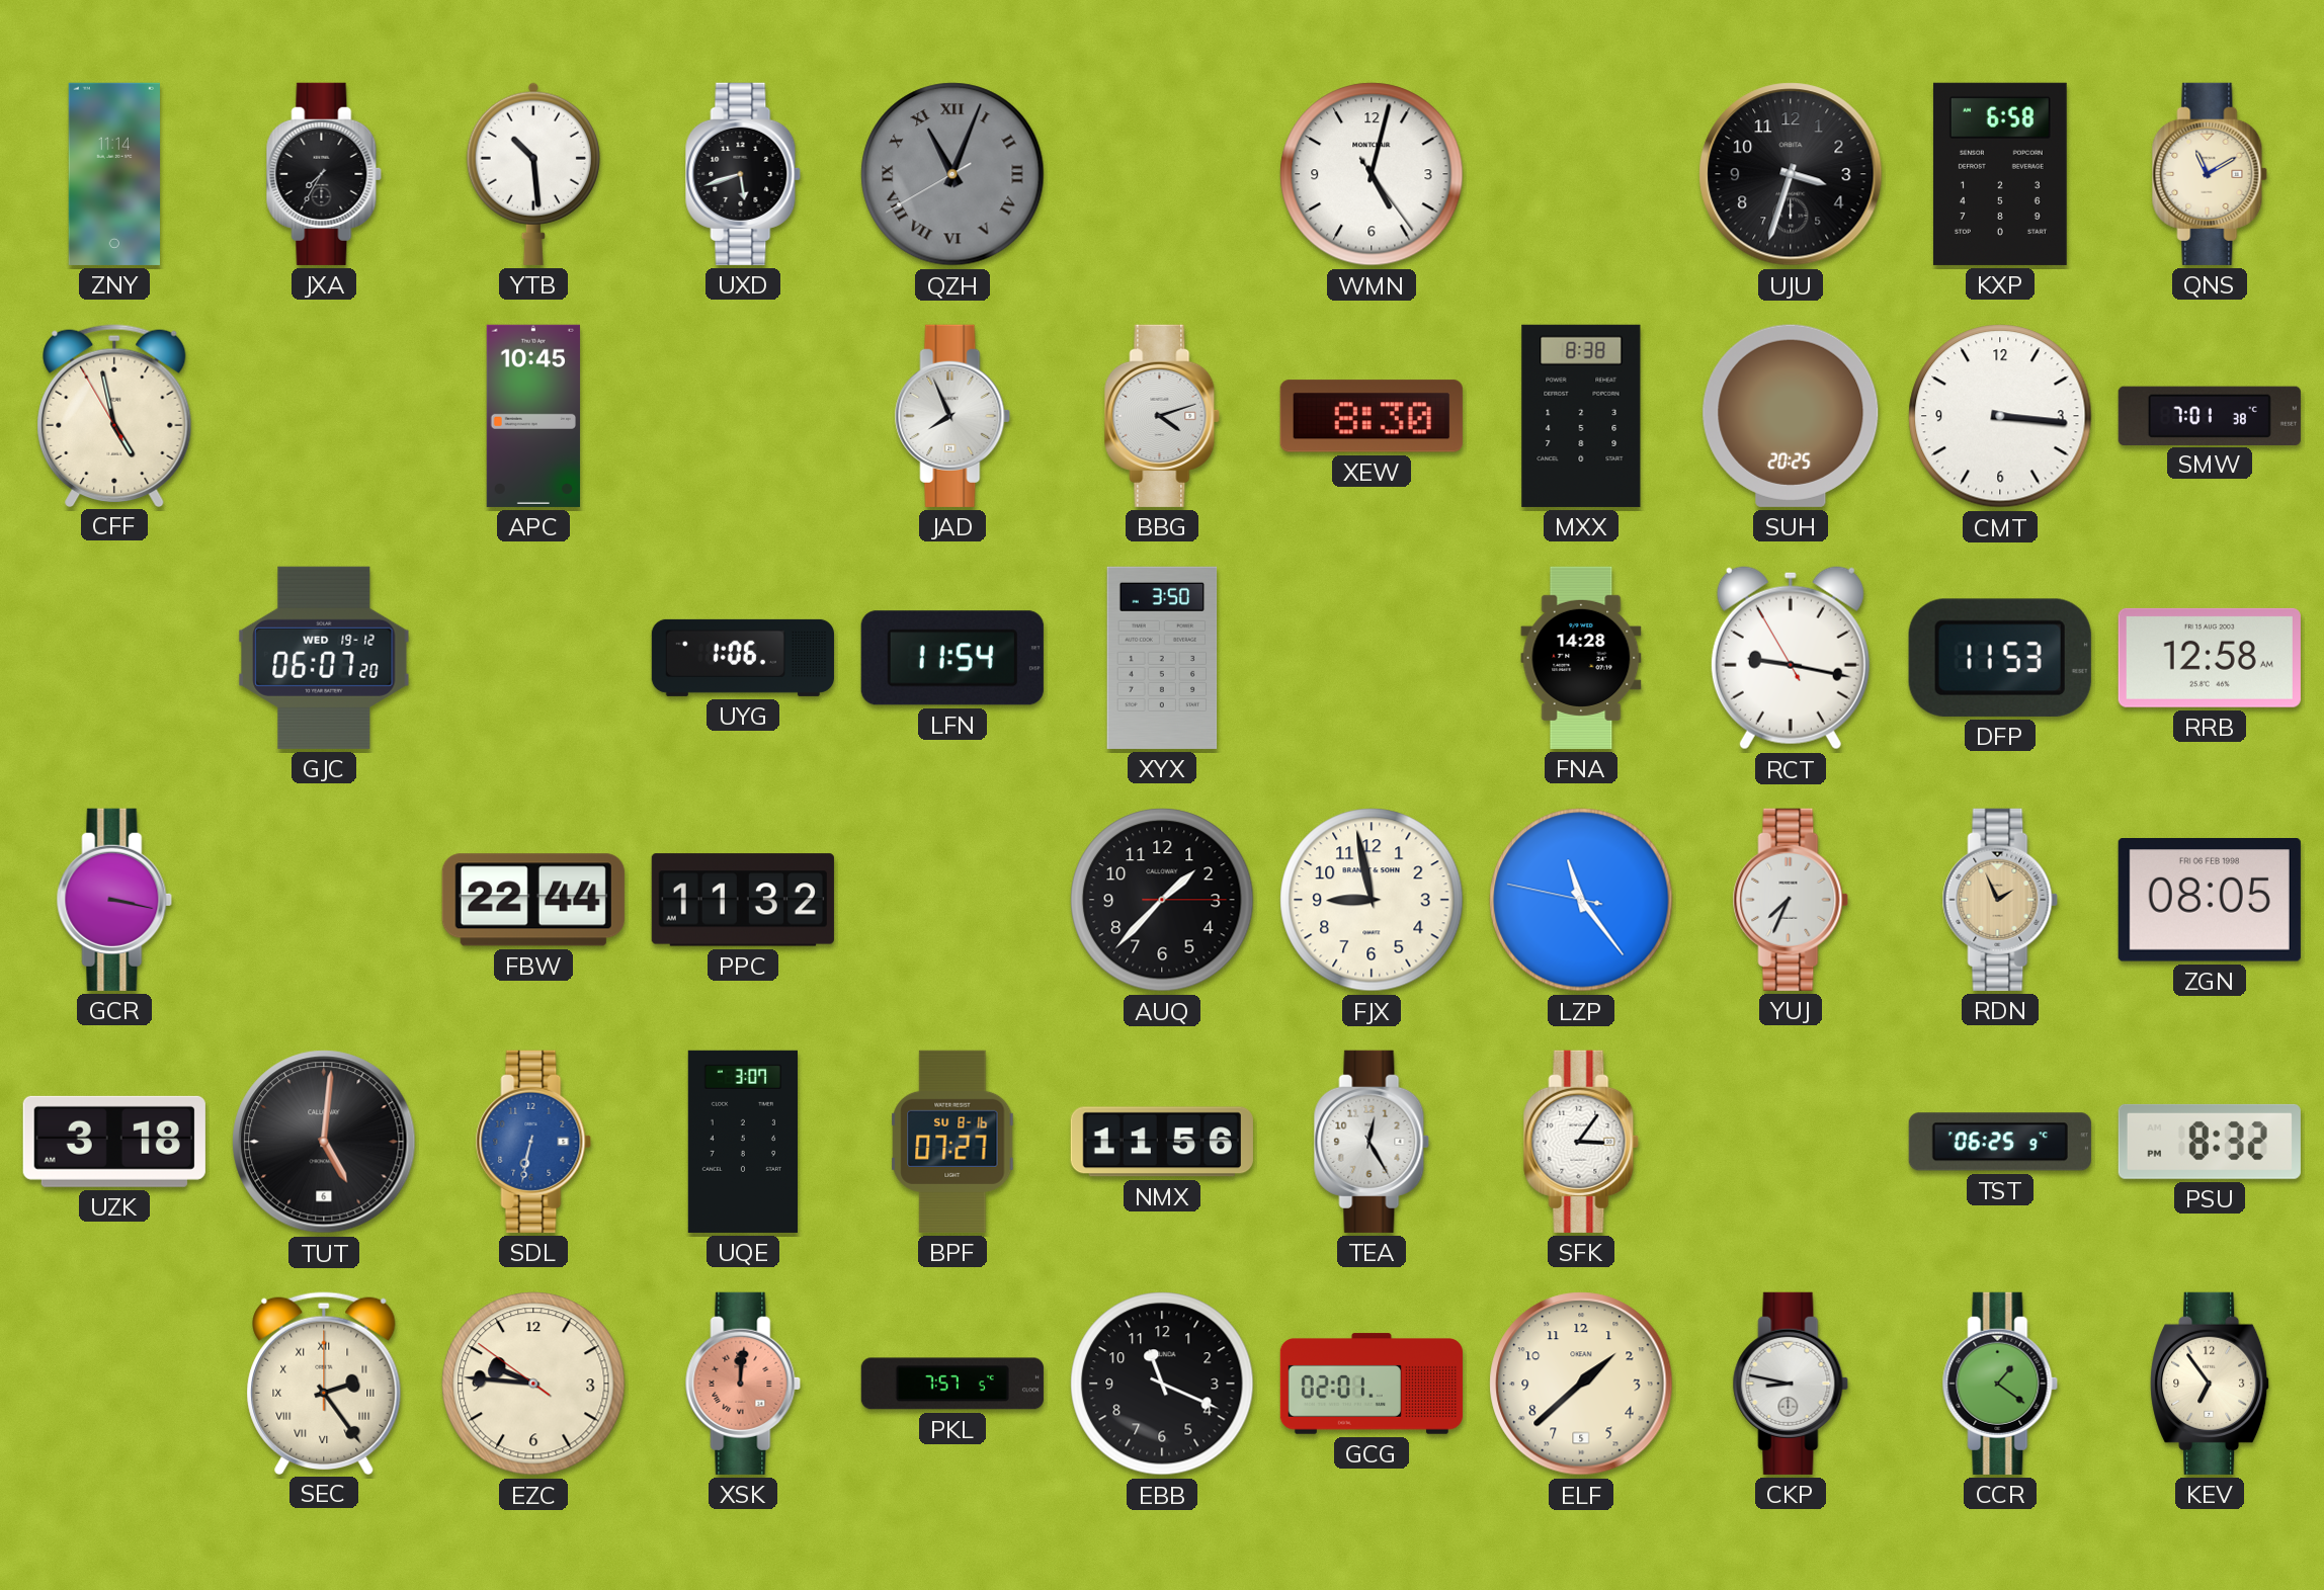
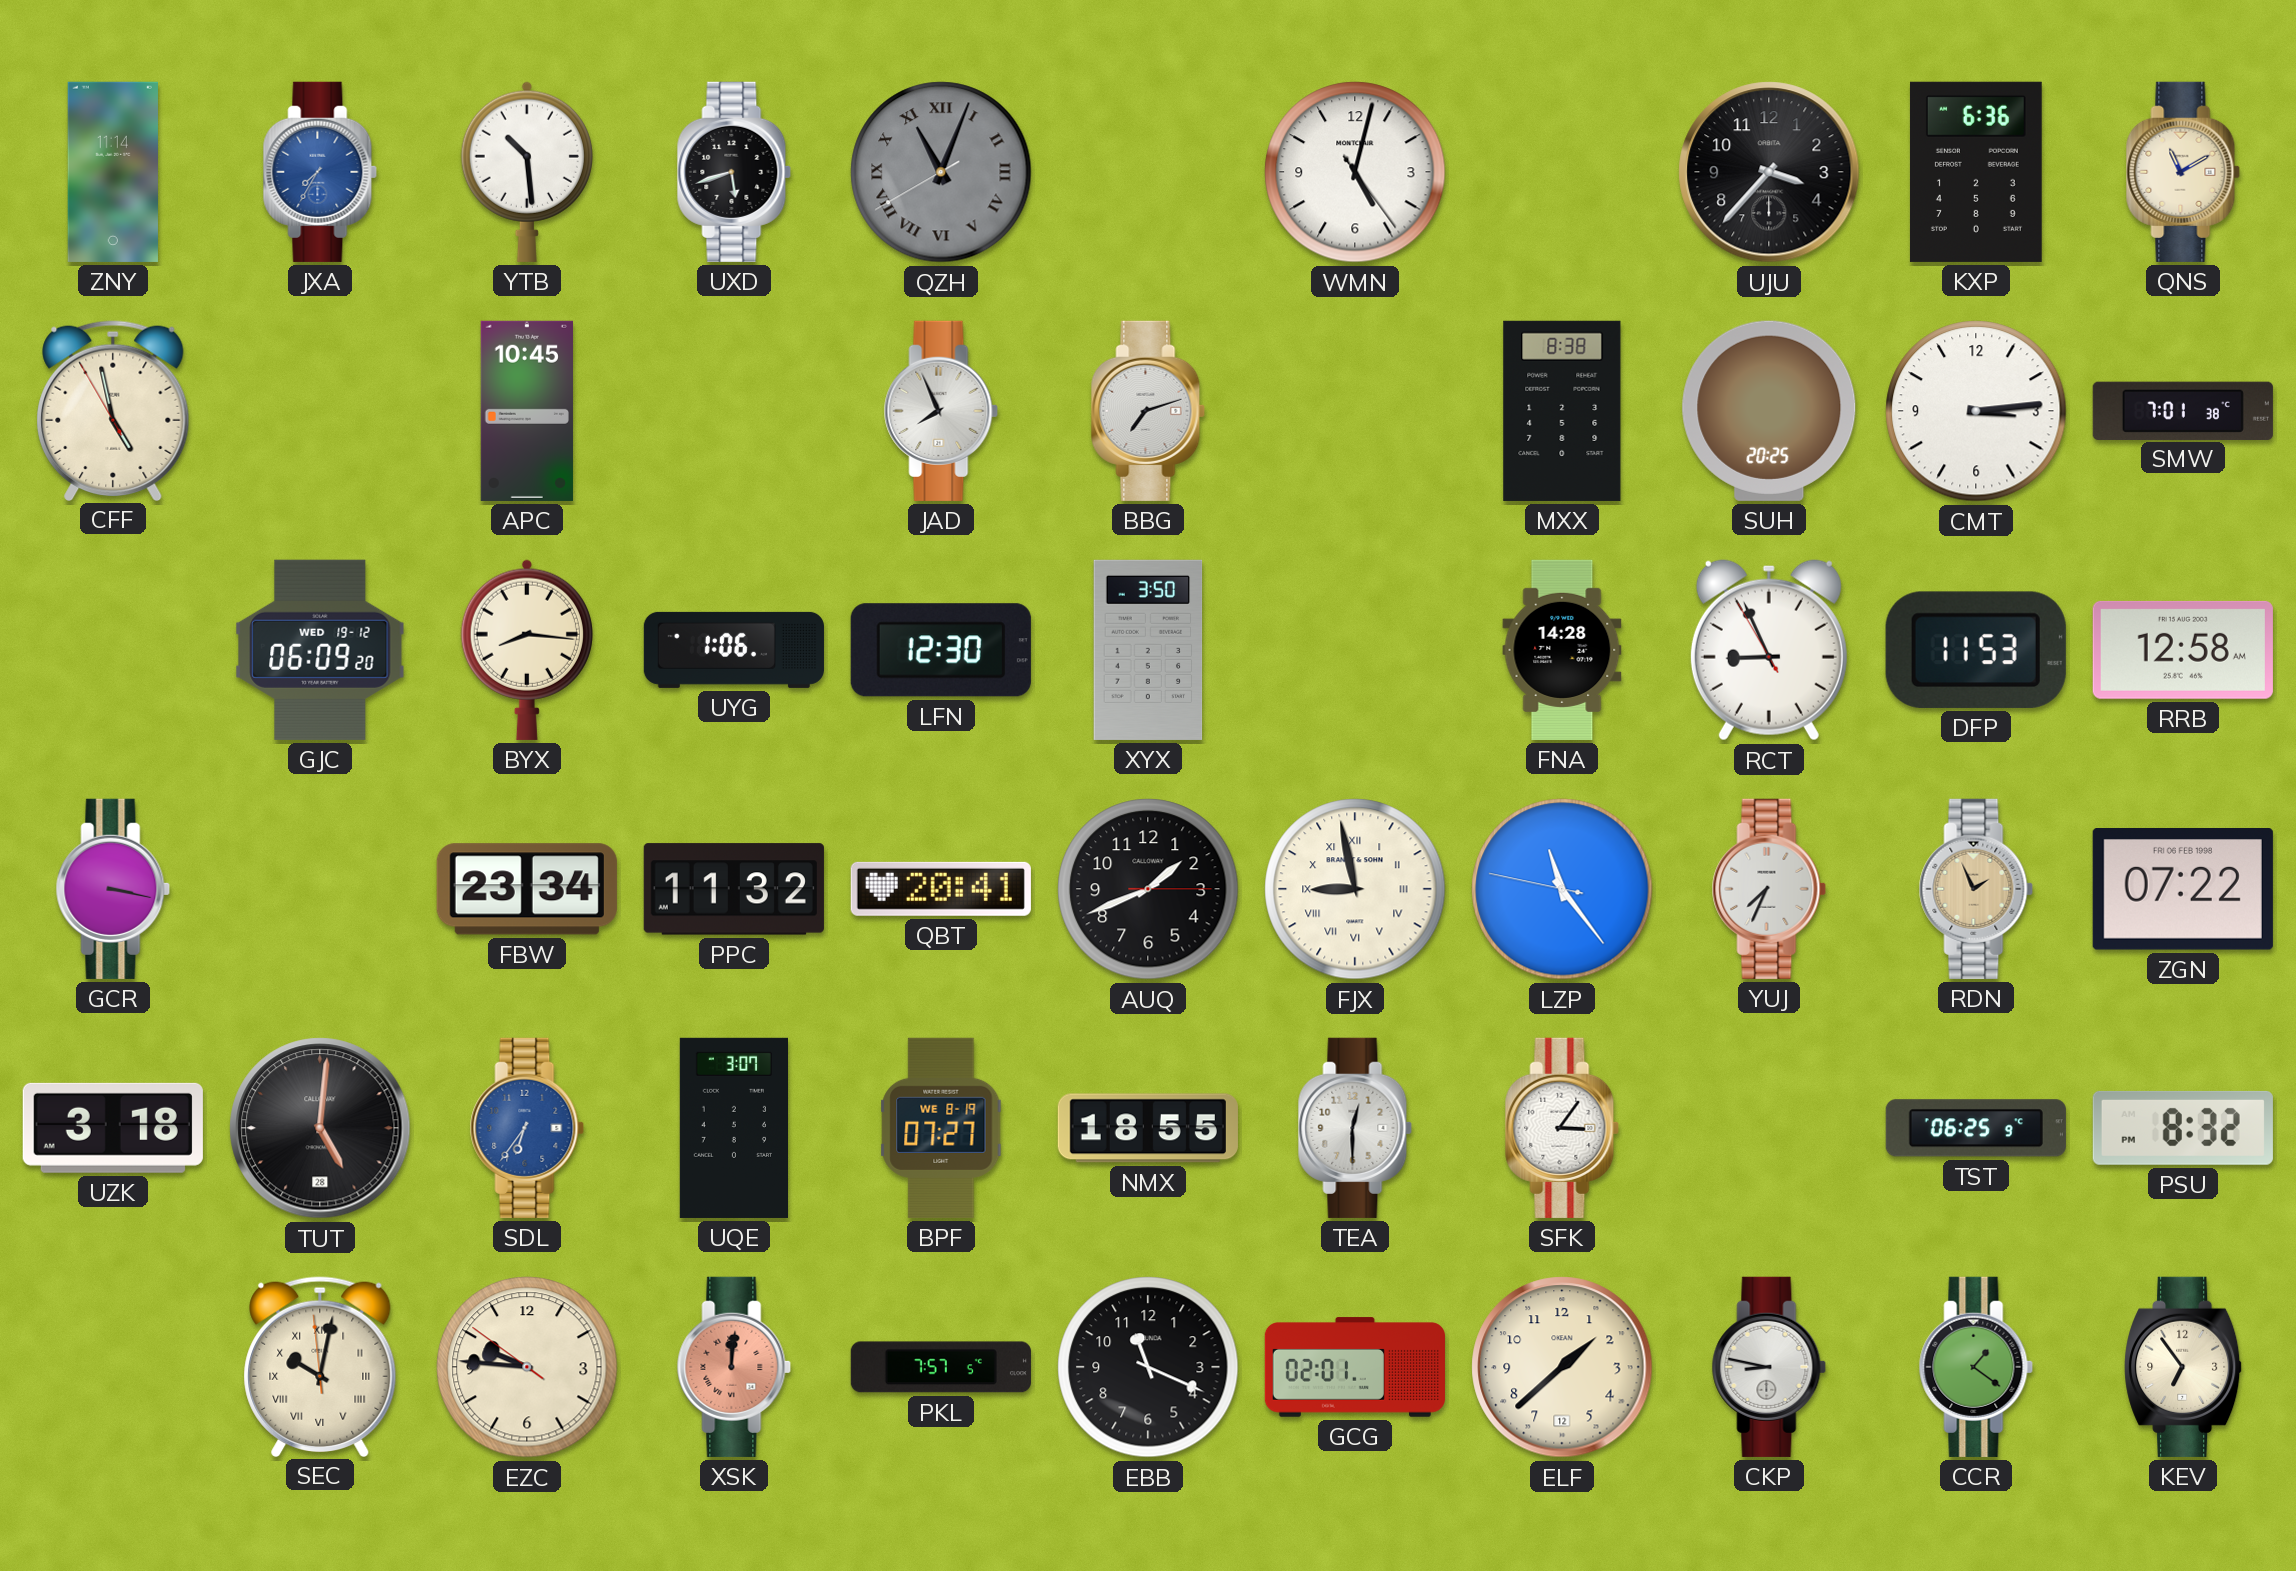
JXA dial: black -> blue (320, 172)
UJU: 3:33 -> 3:37 (1769, 172)
KXP: 6:58 -> 6:36 (1976, 172)
BBG: 4:12 -> 7:12 (1148, 411)
XEW: 8:30 -> none (1372, 416)
CMT: 3:16 -> 3:14 (1976, 411)
GJC: 06:07 -> 06:09 (320, 650)
BYX: none -> 8:16 (527, 650)
LFN: 11:54 -> 12:30 (941, 650)
RCT: 9:16 -> 8:55 (1769, 650)
FBW: 22:44 -> 23:34 (527, 889)
QBT: none -> 20:41 (941, 889)
AUQ: 1:37 -> 1:41 (1148, 889)
FJX numerals: Arabic -> Roman (1355, 889)
ZGN: 08:05 -> 07:22 (2183, 890)
TUT date: 6 -> 28 (320, 1128)
SDL: 6:32 -> 6:36 (527, 1128)
BPF date: SU 8-16 -> WE 8-19 (941, 1128)
NMX: 11:56 -> 18:55 (1148, 1128)
TEA: 12:25 -> 12:30 (1355, 1128)
SEC: 2:24 -> 10:01 (320, 1366)
ELF date: 5 -> 12 (1562, 1367)
